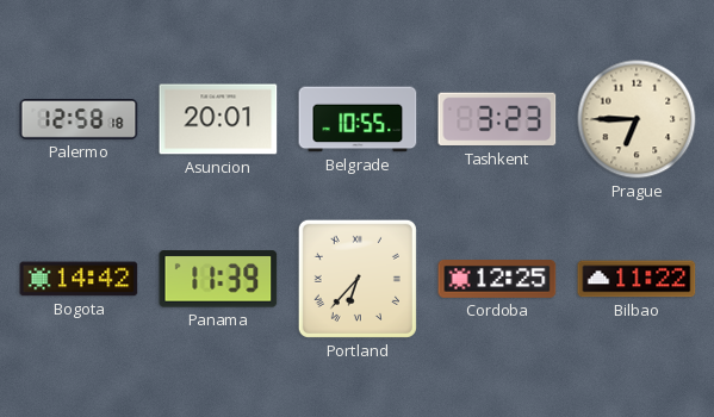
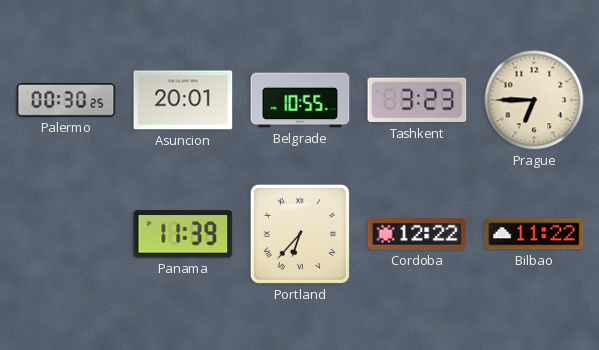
Palermo: 12:58 -> 00:30 (66, 101)
Bogota: 14:42 -> none (79, 279)
Cordoba: 12:25 -> 12:22 (417, 235)
